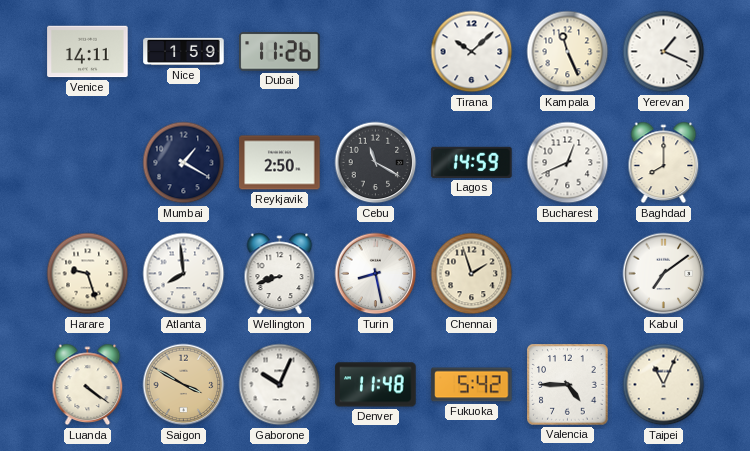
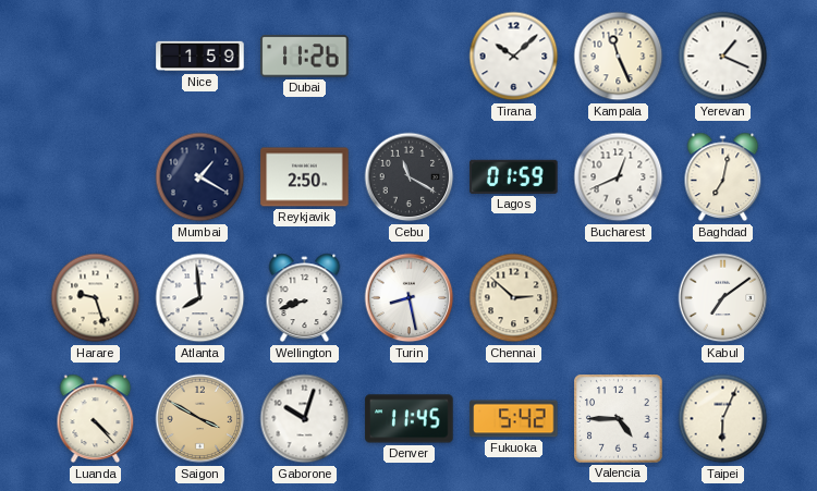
Venice: 14:11 -> none (88, 52)
Lagos: 14:59 -> 01:59 (514, 176)
Baghdad: 8:00 -> 7:02 (723, 177)
Chennai: 1:57 -> 2:52 (514, 298)
Luanda: 4:21 -> 4:23 (96, 419)
Gaborone: 10:04 -> 10:03 (305, 419)
Denver: 11:48 -> 11:45 (410, 419)
Taipei: 11:04 -> 6:04 (723, 419)
